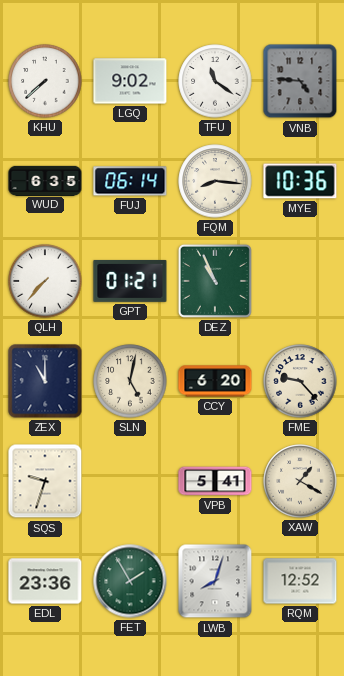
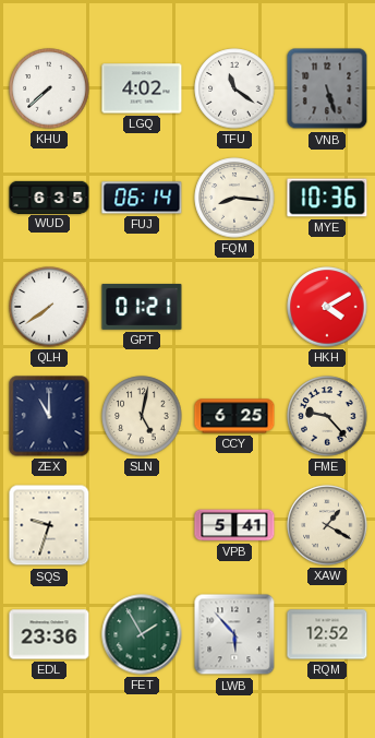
LGQ: 9:02 -> 4:02 (142, 88)
VNB: 4:46 -> 5:27 (327, 88)
QLH: 7:37 -> 7:39 (49, 307)
DEZ: 10:56 -> none (215, 281)
HKH: none -> 4:10 (327, 307)
CCY: 6:20 -> 6:25 (234, 416)
LWB: 8:03 -> 5:53 (234, 634)
